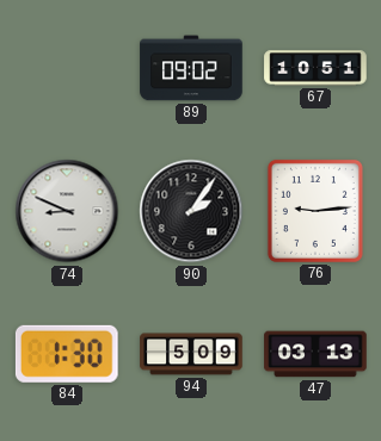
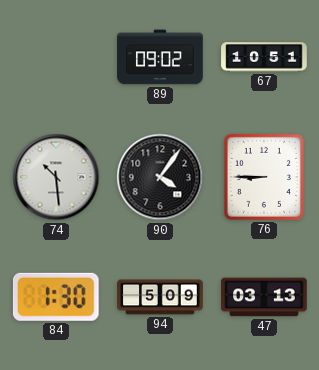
74: 8:49 -> 10:29 (56, 177)
90: 2:06 -> 4:06 (160, 177)
76: 9:14 -> 8:45 (264, 177)
